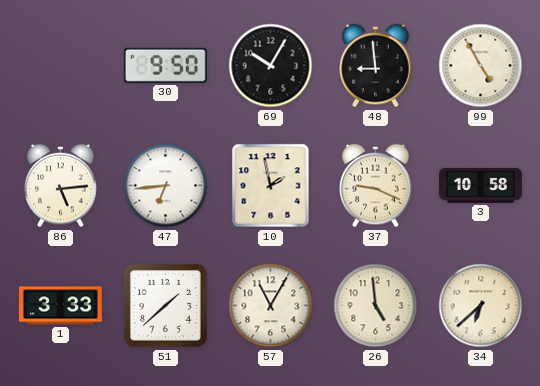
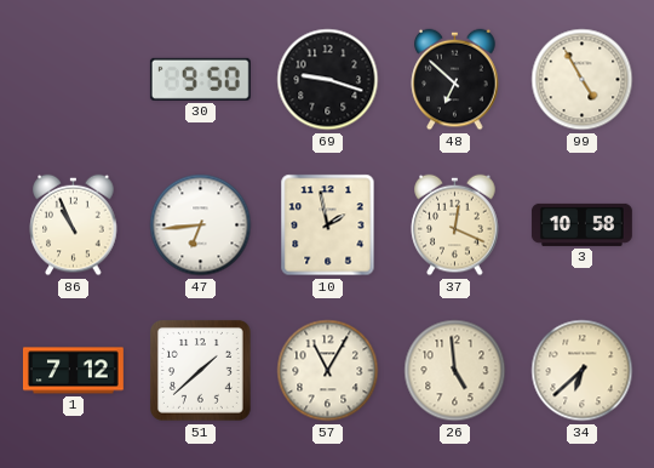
69: 10:05 -> 9:18 (328, 80)
48: 8:59 -> 6:52 (455, 80)
86: 5:14 -> 10:56 (74, 226)
37: 9:19 -> 12:19 (455, 226)
1: 3:33 -> 7:12 (73, 371)
